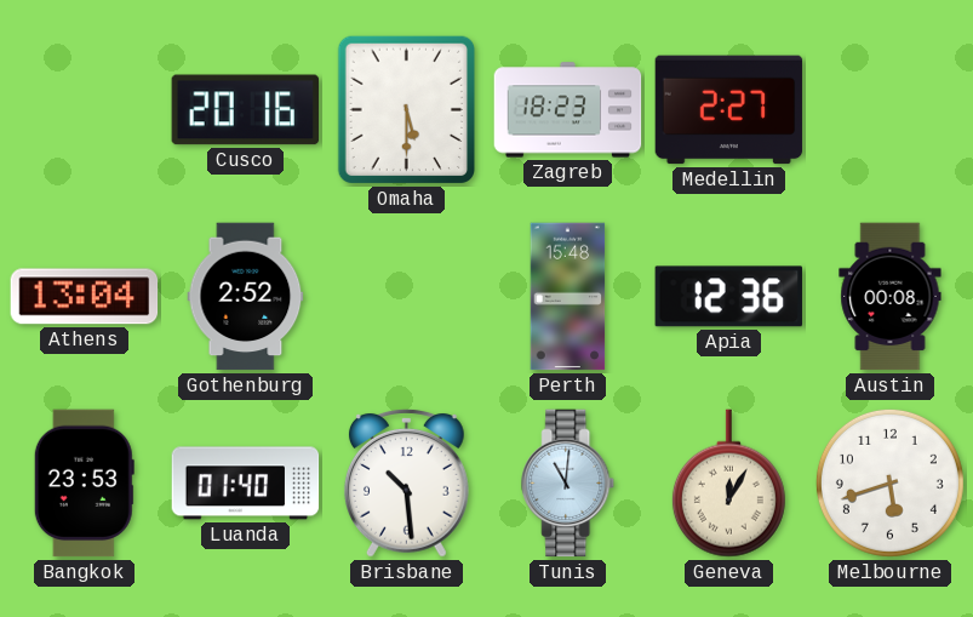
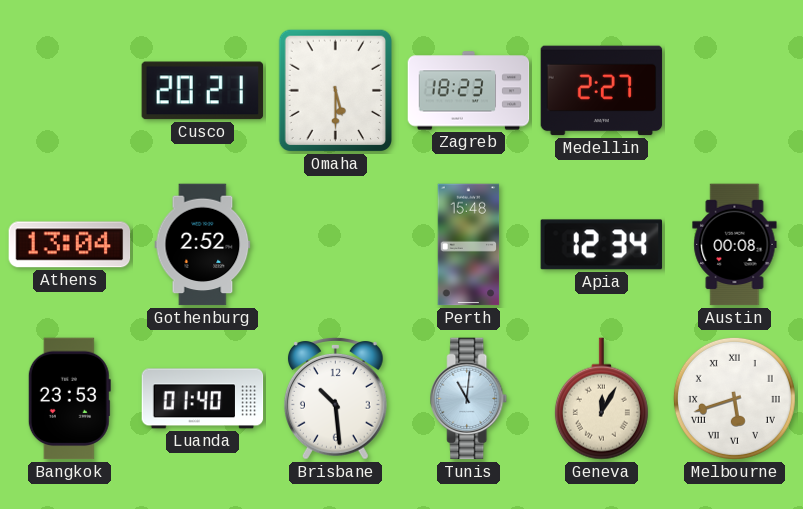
Cusco: 20:16 -> 20:21 (203, 91)
Apia: 12:36 -> 12:34 (602, 245)
Melbourne numerals: Arabic -> Roman (734, 398)
